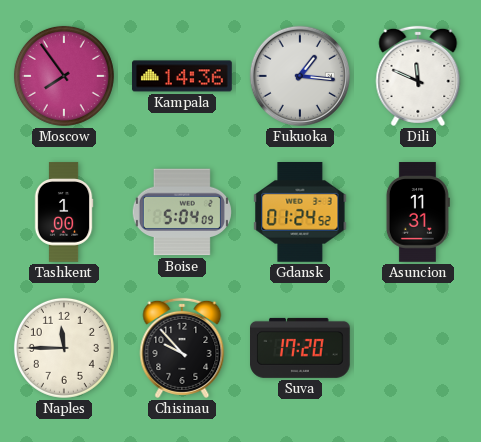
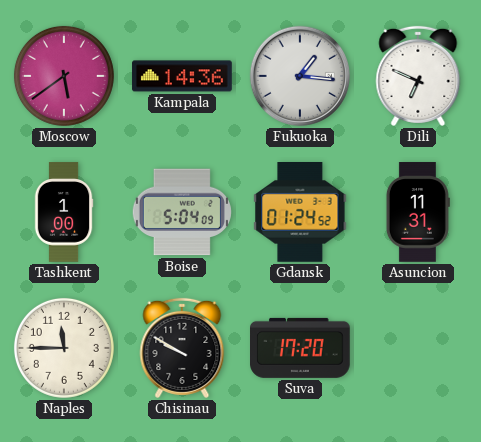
Moscow: 7:54 -> 5:39 (64, 76)
Dili: 11:49 -> 6:49 (418, 76)
Chisinau: 9:53 -> 9:50 (182, 348)
